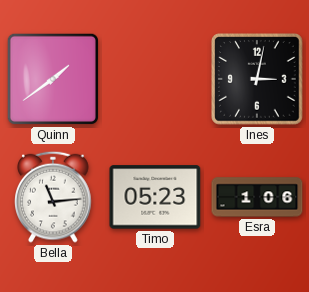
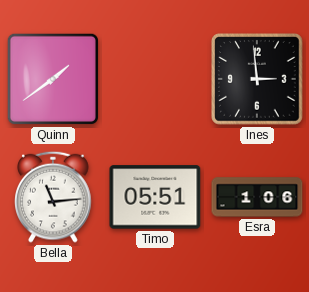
Ines: 3:02 -> 2:59 (258, 80)
Timo: 05:23 -> 05:51 (155, 197)
